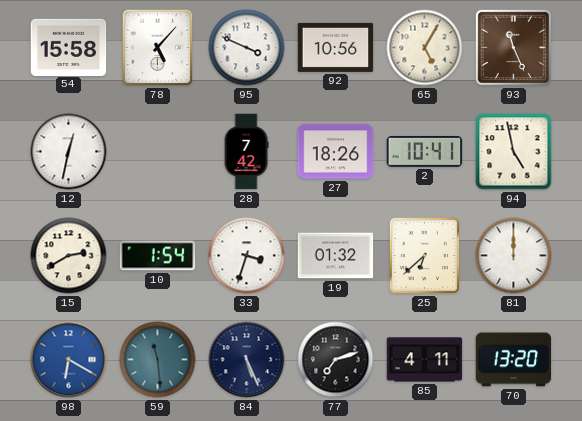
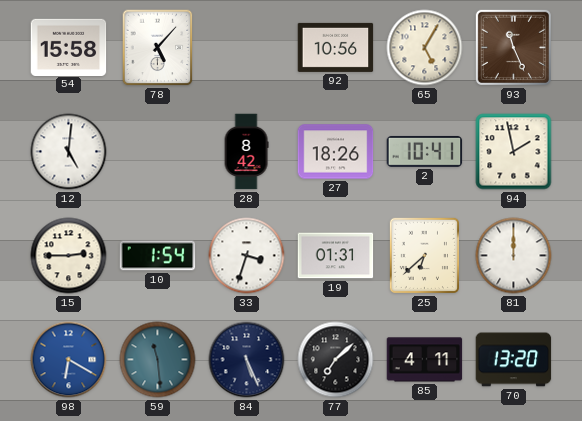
95: 3:49 -> none (247, 48)
12: 12:32 -> 5:01 (69, 152)
28: 7:42 -> 8:42 (246, 152)
94: 4:58 -> 1:58 (514, 152)
15: 2:40 -> 2:45 (69, 256)
19: 01:32 -> 01:31 (336, 256)
77: 7:12 -> 7:08 (336, 360)
